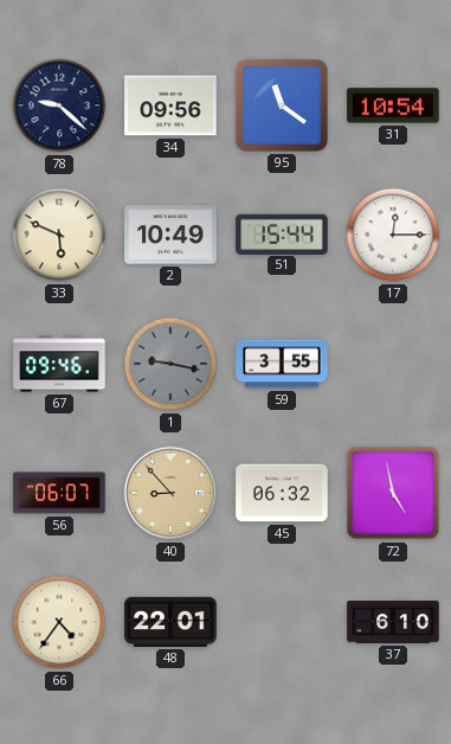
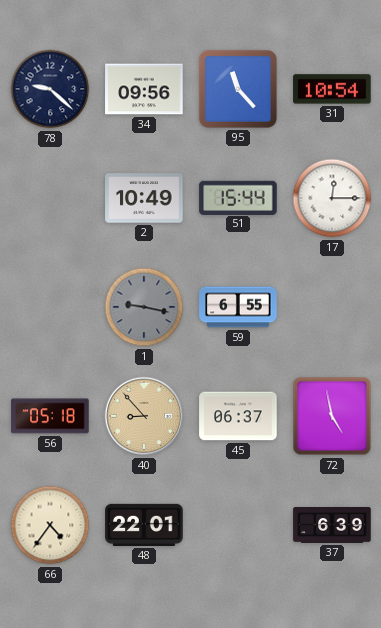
95: 11:21 -> 11:23 (238, 89)
33: 5:49 -> none (59, 235)
67: 09:46 -> none (59, 364)
59: 3:55 -> 6:55 (238, 307)
56: 06:07 -> 05:18 (50, 416)
45: 06:32 -> 06:37 (238, 416)
37: 6:10 -> 6:39 (332, 526)
